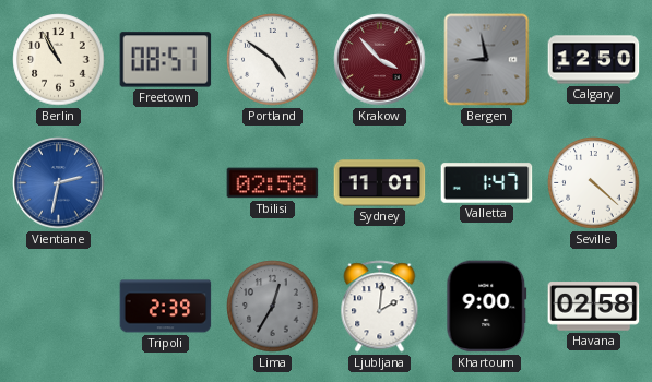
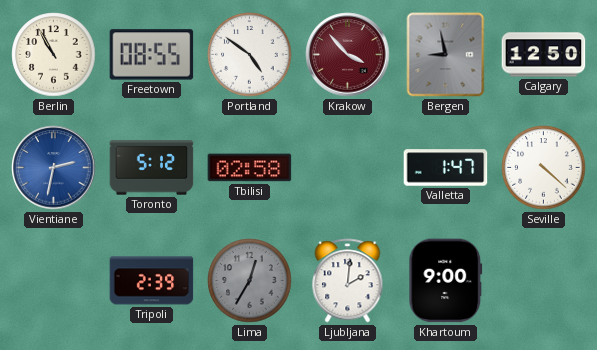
Freetown: 08:57 -> 08:55 (152, 55)
Toronto: none -> 5:12 (152, 168)
Sydney: 11:01 -> none (380, 183)
Havana: 02:58 -> none (594, 307)
